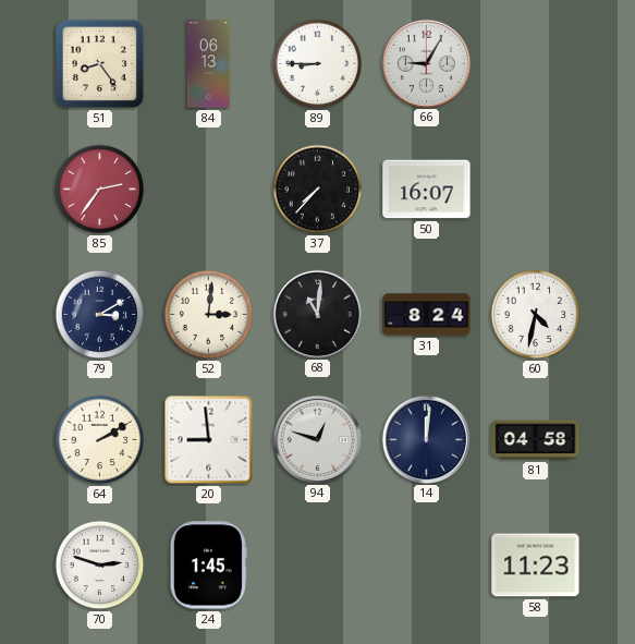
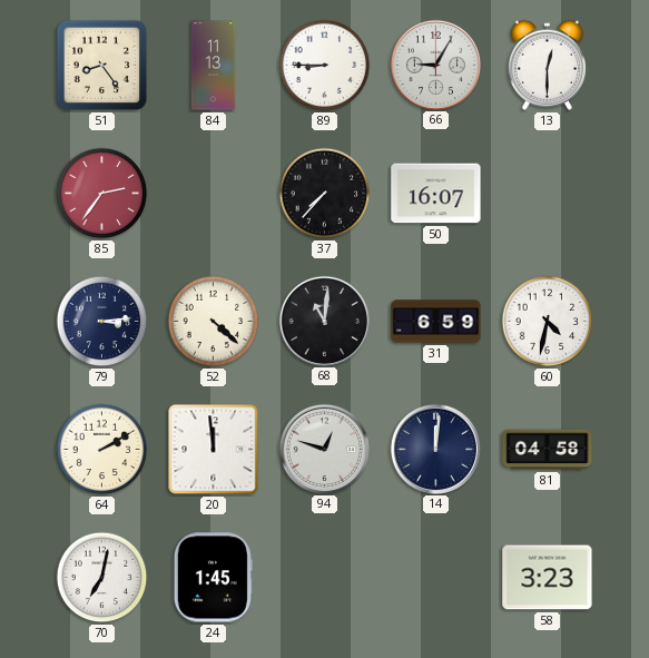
84: 06:13 -> 11:13 (214, 66)
13: none -> 12:30 (547, 65)
79: 3:10 -> 3:14 (102, 322)
52: 3:01 -> 4:22 (214, 322)
31: 8:24 -> 6:59 (436, 322)
20: 8:59 -> 11:59 (214, 450)
70: 2:48 -> 7:02 (102, 578)
58: 11:23 -> 3:23 (548, 578)
